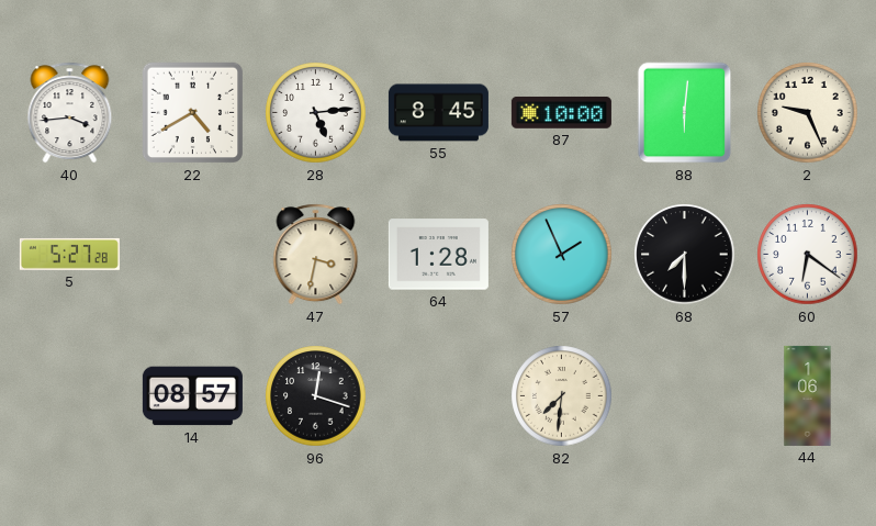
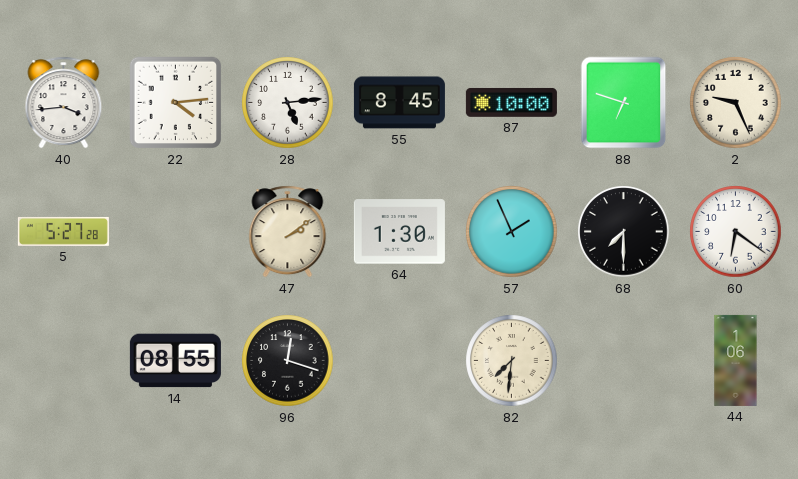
22: 4:40 -> 4:14 (176, 103)
88: 6:01 -> 6:48 (624, 103)
47: 3:32 -> 2:09 (288, 232)
64: 1:28 -> 1:30 (399, 232)
14: 08:57 -> 08:55 (175, 361)
